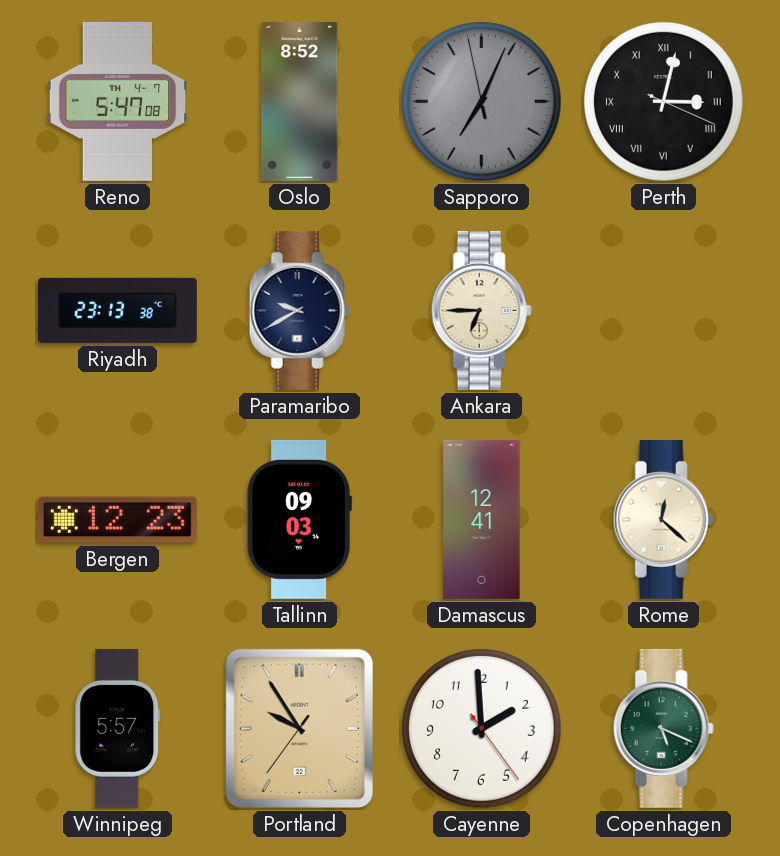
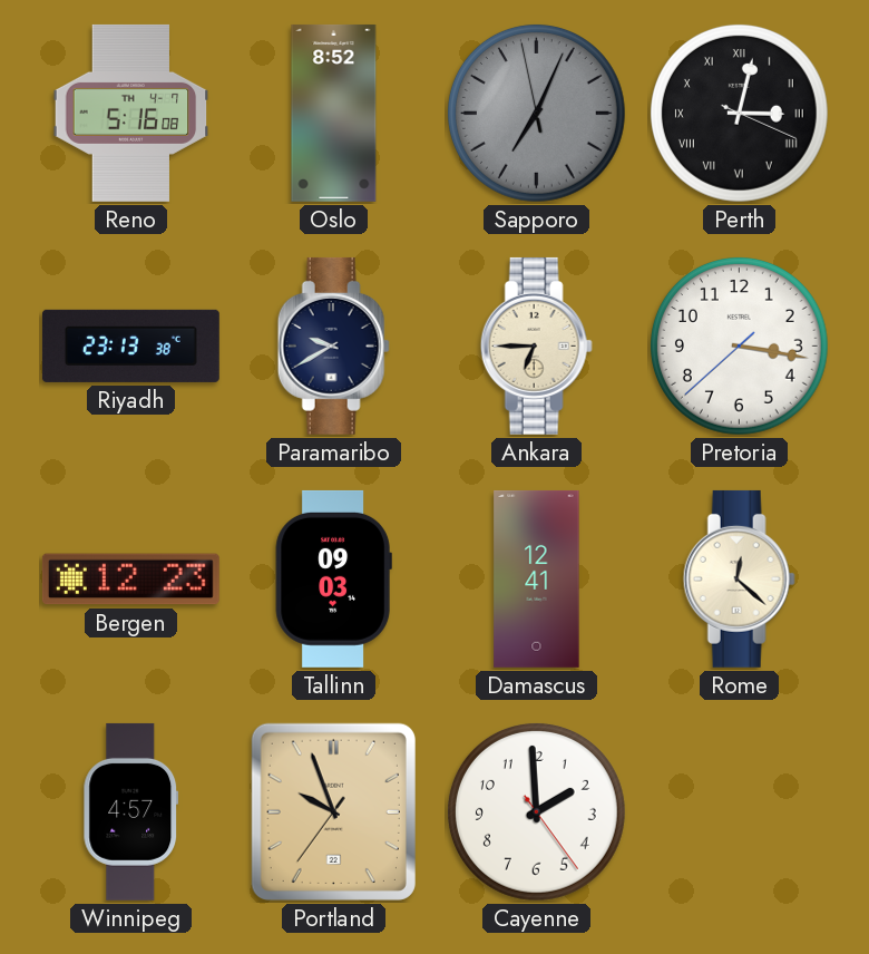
Reno: 5:47 -> 5:16 (131, 113)
Pretoria: none -> 3:16 (739, 345)
Winnipeg: 5:57 -> 4:57 (131, 811)
Portland: 9:54 -> 9:56 (333, 811)
Copenhagen: 5:19 -> none (663, 728)
